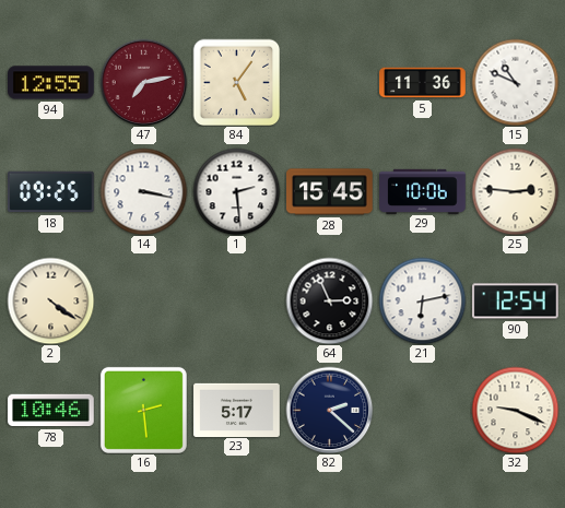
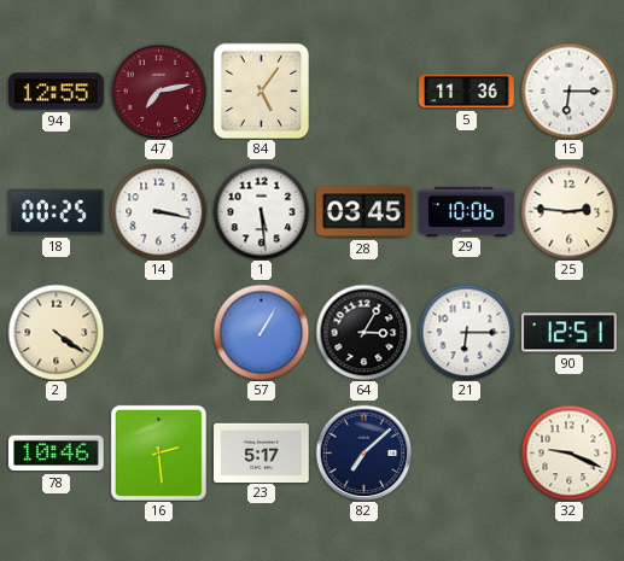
15: 10:49 -> 6:15 (568, 90)
18: 09:25 -> 00:25 (57, 212)
1: 2:29 -> 5:29 (261, 211)
28: 15:45 -> 03:45 (365, 212)
57: none -> 1:05 (261, 332)
64: 2:56 -> 3:05 (363, 332)
21: 6:13 -> 6:15 (466, 332)
90: 12:54 -> 12:51 (570, 333)
82: 2:22 -> 7:08 (363, 452)
